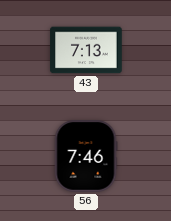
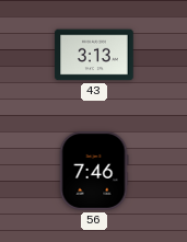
43: 7:13 -> 3:13 (94, 55)
